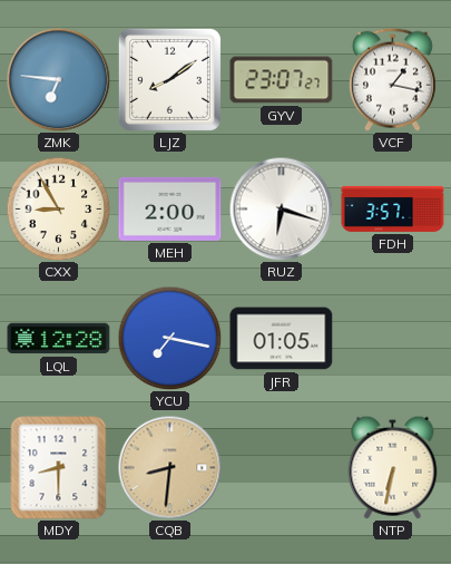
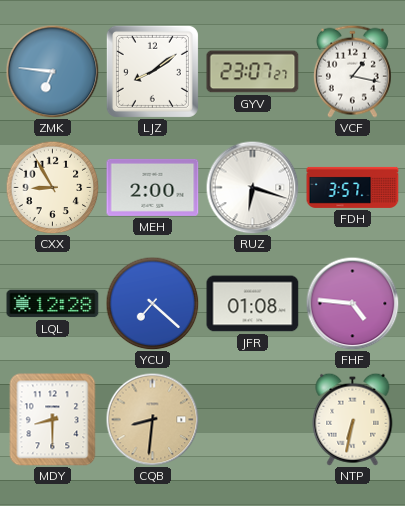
YCU: 7:17 -> 7:22 (152, 303)
JFR: 01:05 -> 01:08 (253, 304)
FHF: none -> 4:46 (352, 303)
